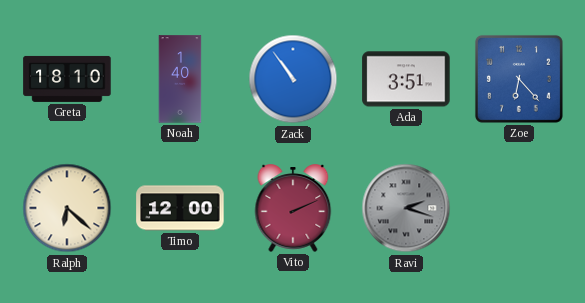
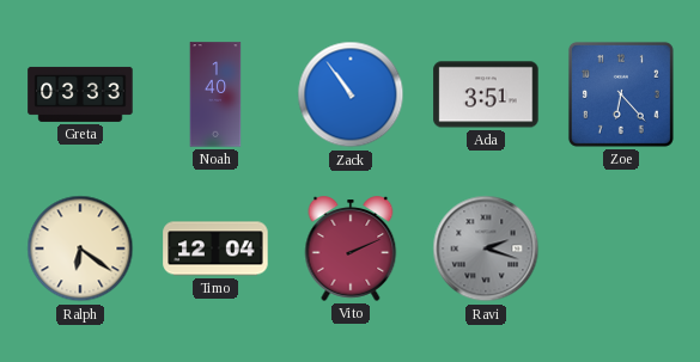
Greta: 18:10 -> 03:33 (80, 94)
Ralph: 6:22 -> 6:21 (80, 249)
Timo: 12:00 -> 12:04 (215, 249)
